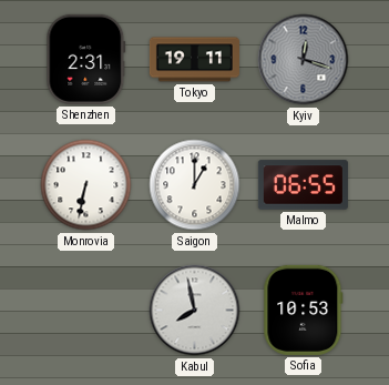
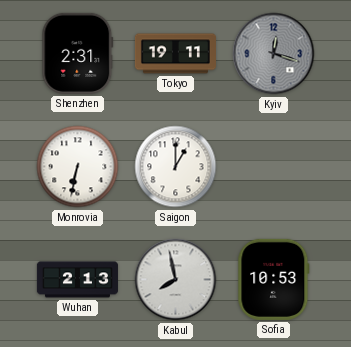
Malmo: 06:55 -> none (303, 185)
Wuhan: none -> 2:13 (77, 280)
